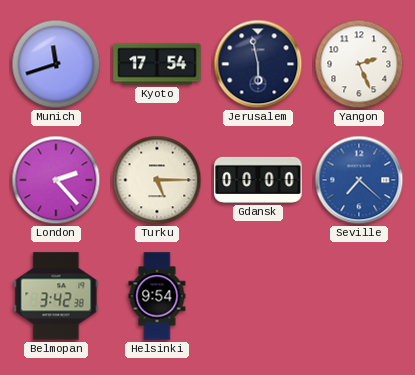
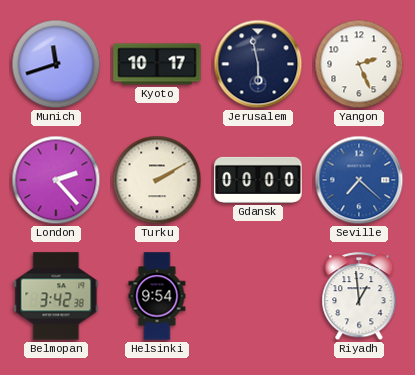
Kyoto: 17:54 -> 10:17 (157, 64)
Turku: 5:15 -> 2:10 (157, 180)
Riyadh: none -> 12:59 (359, 297)
